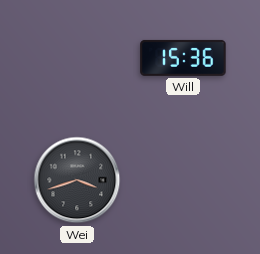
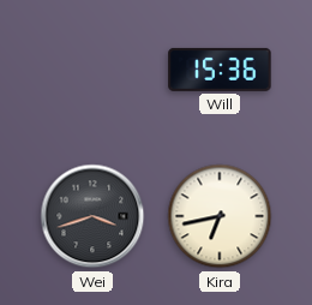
Kira: none -> 6:43 (220, 216)
